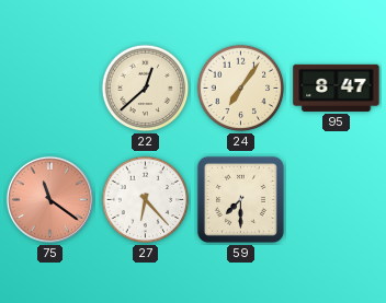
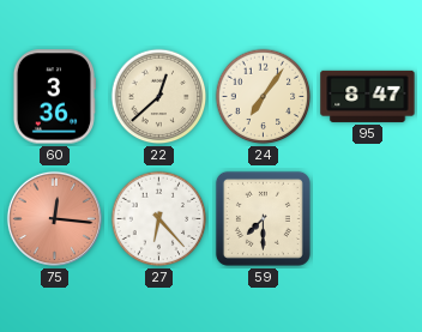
60: none -> 3:36 (53, 97)
75: 11:21 -> 12:16 (54, 218)
